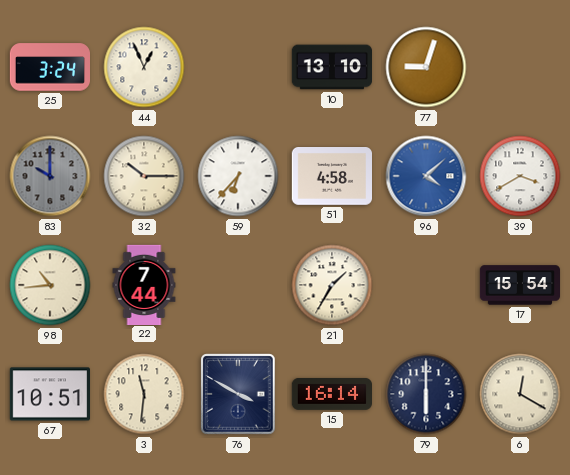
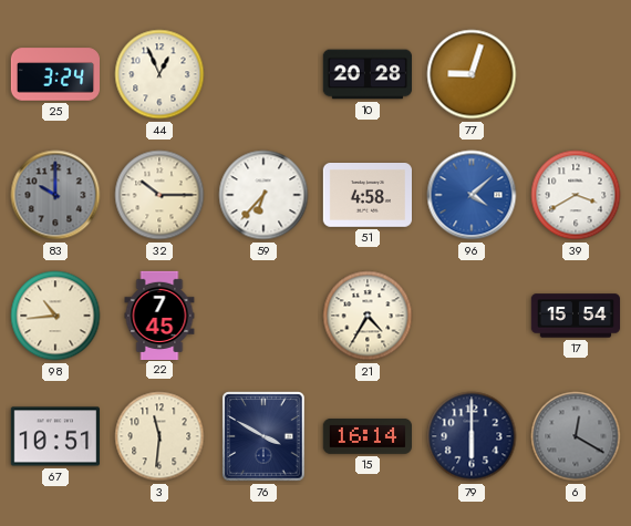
10: 13:10 -> 20:28 (366, 74)
22: 7:44 -> 7:45 (159, 314)
21: 1:35 -> 4:35 (368, 316)
6 dial: cream -> grey (576, 436)
